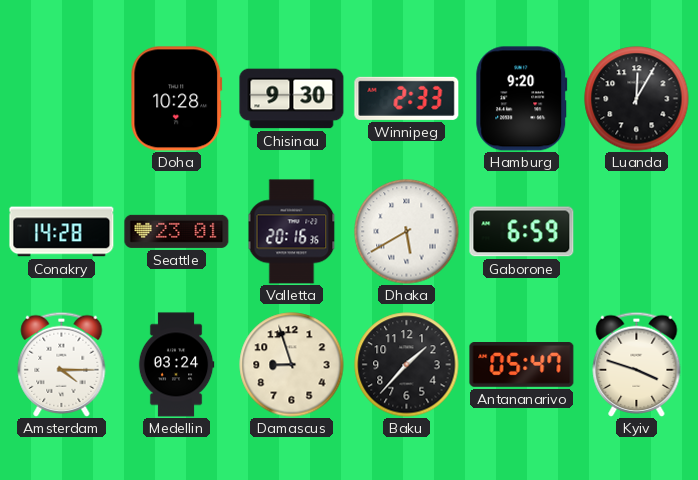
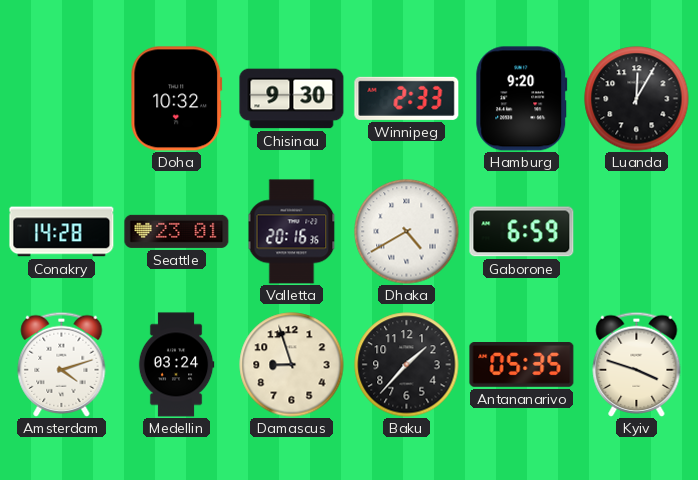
Doha: 10:28 -> 10:32 (177, 99)
Dhaka: 5:40 -> 4:40 (407, 232)
Amsterdam: 4:15 -> 4:12 (62, 364)
Antananarivo: 05:47 -> 05:35 (522, 365)
